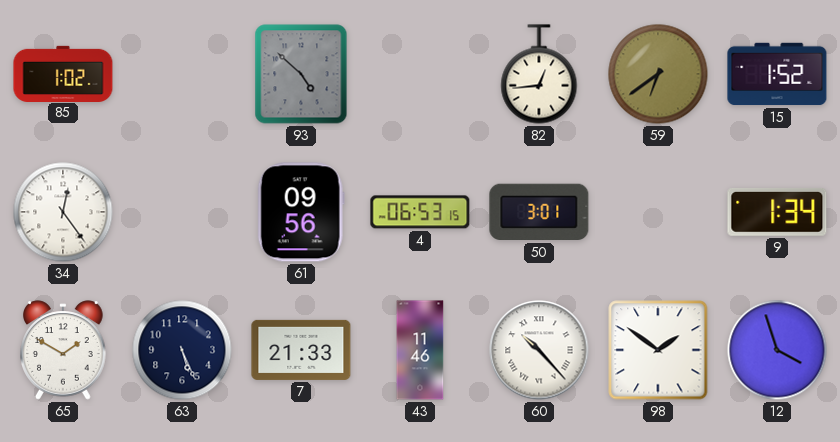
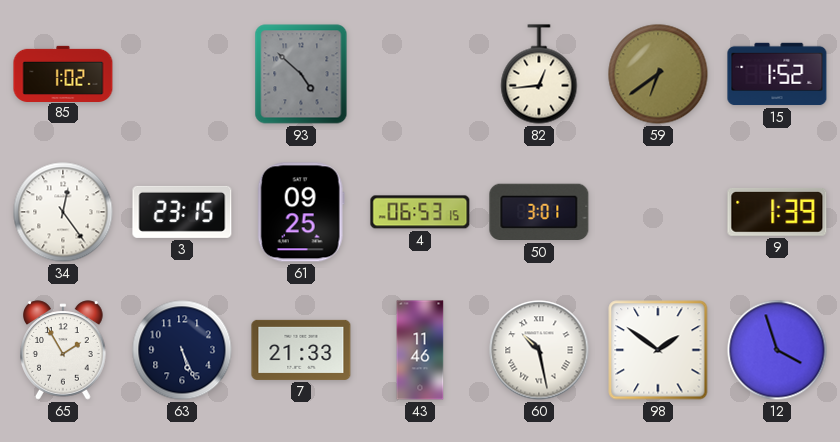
3: none -> 23:15 (182, 212)
61: 09:56 -> 09:25 (301, 212)
9: 1:34 -> 1:39 (777, 212)
65: 1:50 -> 1:55 (64, 350)
60: 10:23 -> 10:28 (539, 350)
